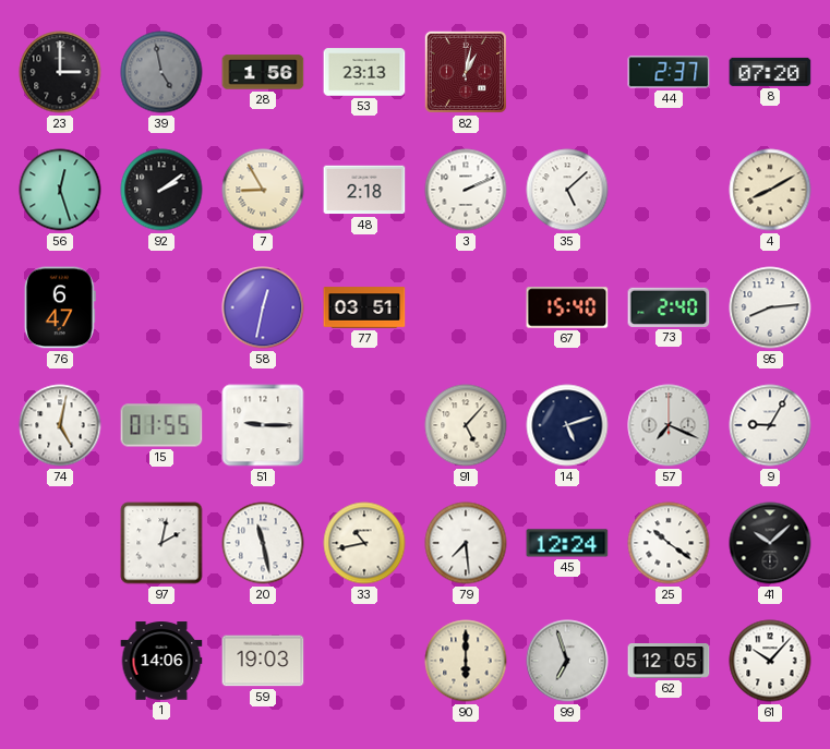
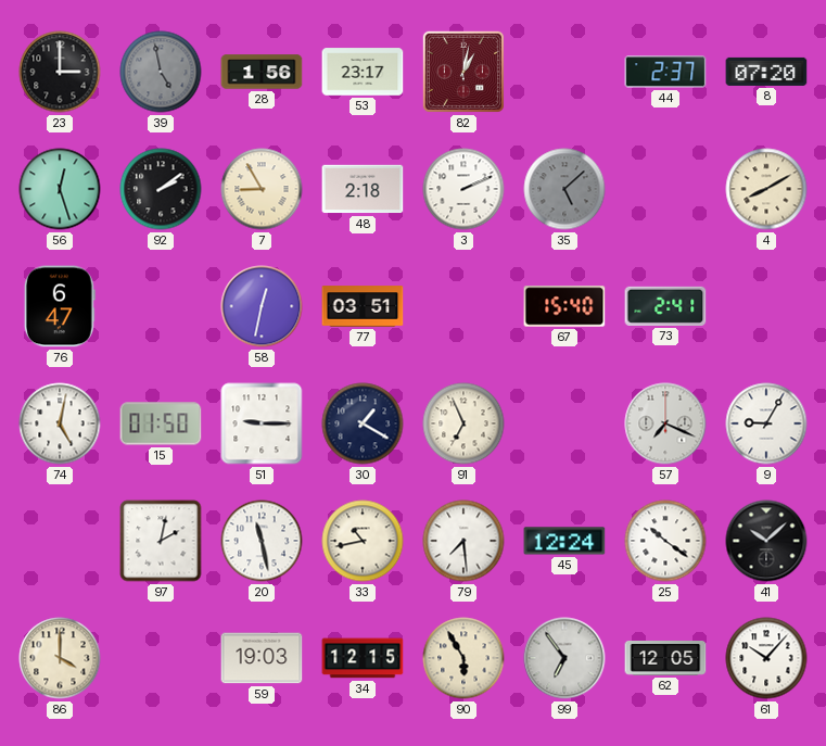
53: 23:13 -> 23:17 (363, 72)
35 dial: white -> grey (564, 189)
73: 2:40 -> 2:41 (665, 306)
95: 8:14 -> none (770, 307)
15: 01:55 -> 01:50 (161, 423)
30: none -> 1:20 (363, 423)
91: 5:07 -> 6:56 (463, 423)
14: 5:12 -> none (567, 425)
86: none -> 4:00 (60, 658)
1: 14:06 -> none (161, 661)
34: none -> 12:15 (363, 658)
90: 6:00 -> 5:55 (463, 658)
99: 6:57 -> 6:54 (564, 658)
